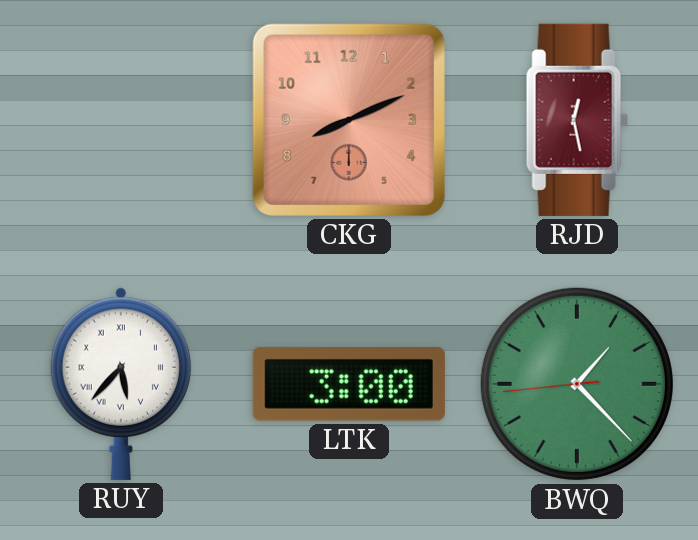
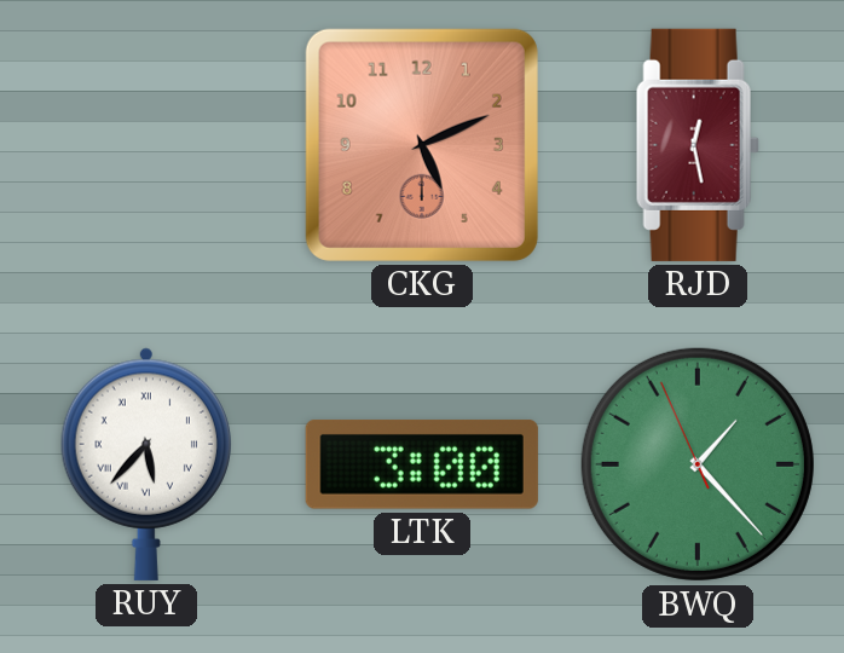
CKG: 8:11 -> 5:11 (422, 145)
BWQ: 1:22:44 -> 1:22:56 (698, 464)
